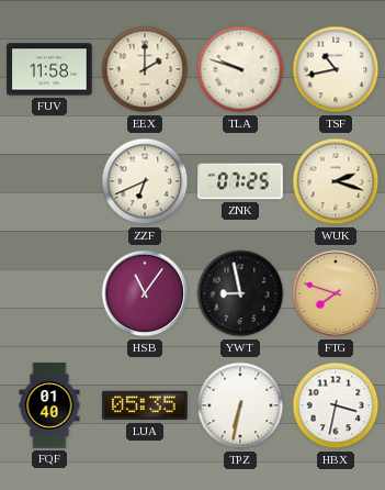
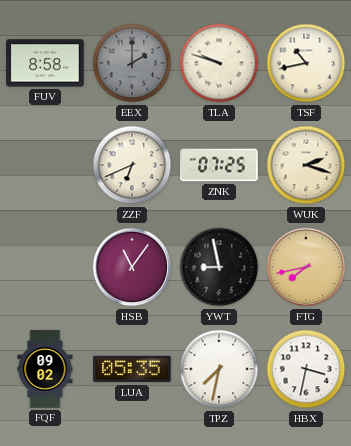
FUV: 11:58 -> 8:58 (45, 63)
EEX dial: cream -> grey (132, 63)
FTG: 7:48 -> 7:43 (306, 267)
FQF: 01:40 -> 09:02 (45, 369)
TPZ: 6:32 -> 7:32 (219, 369)
